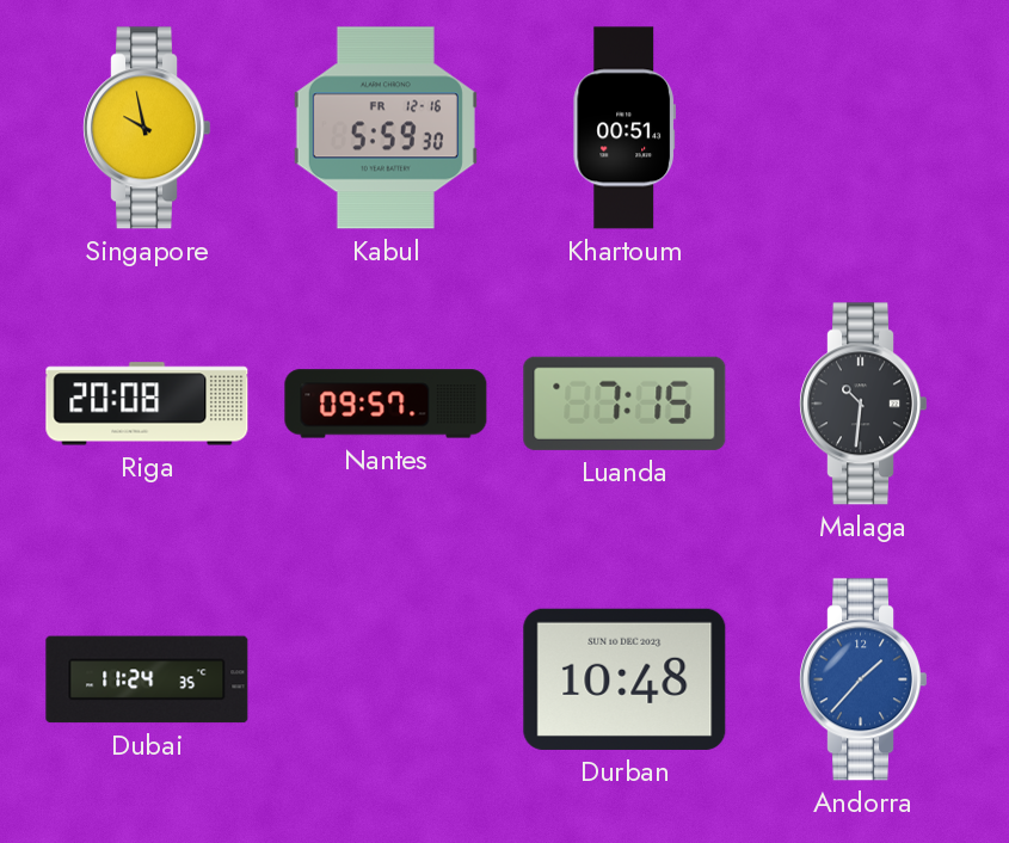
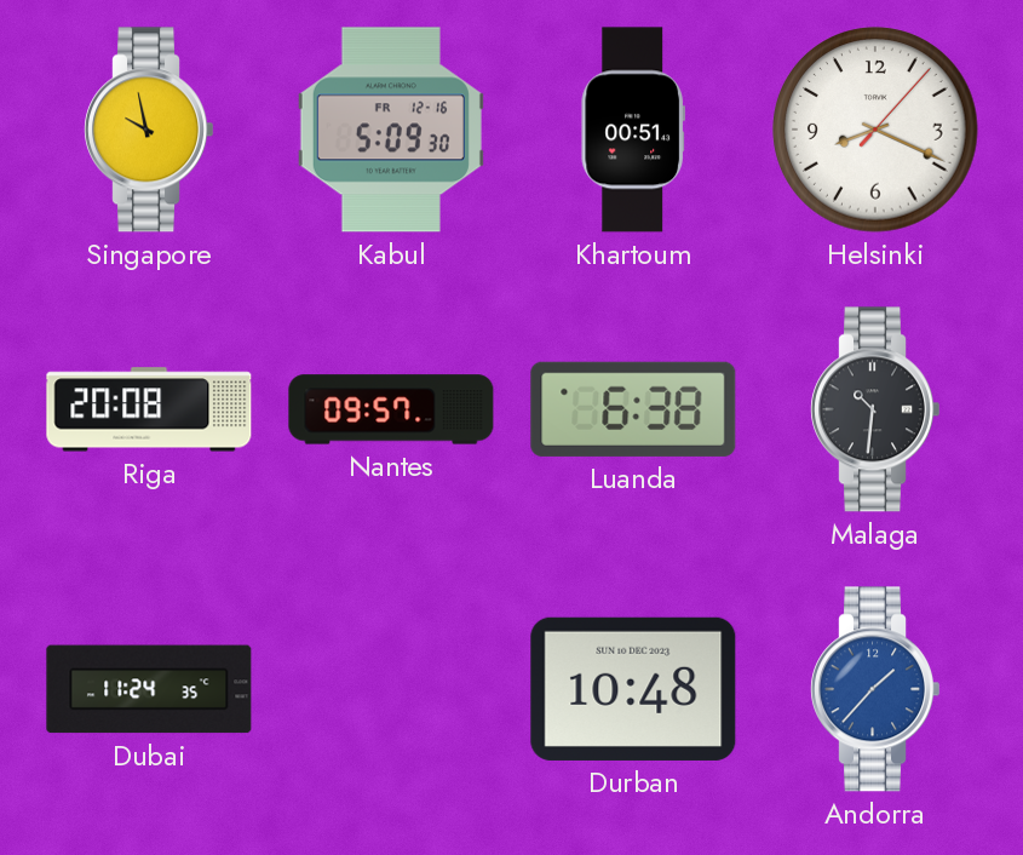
Kabul: 5:59 -> 5:09 (391, 130)
Helsinki: none -> 8:19 (875, 130)
Luanda: 7:15 -> 6:38 (633, 409)
